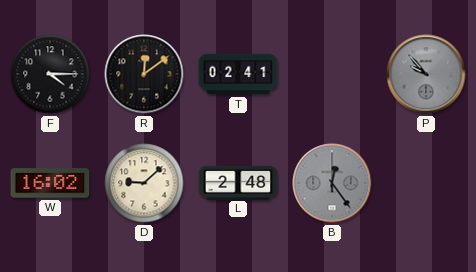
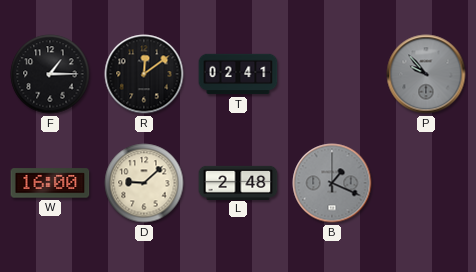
F: 4:15 -> 1:15 (50, 74)
W: 16:02 -> 16:00 (50, 183)
B: 12:24 -> 1:19 (332, 183)
